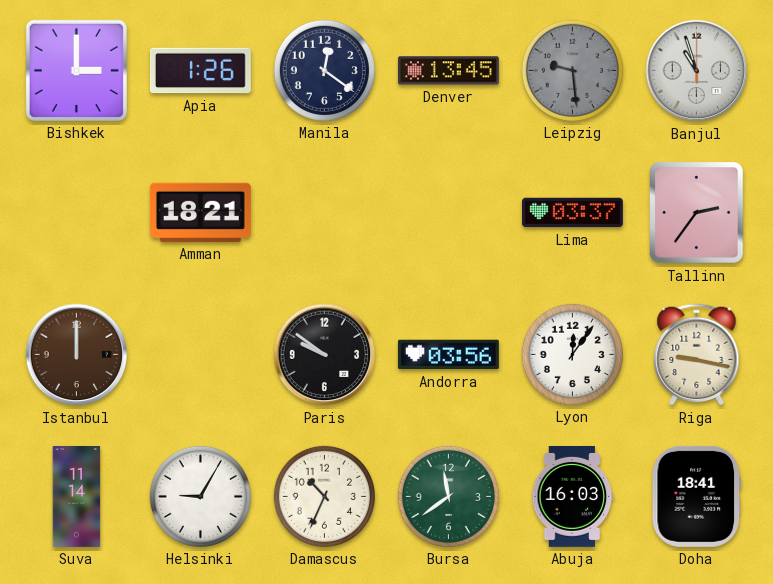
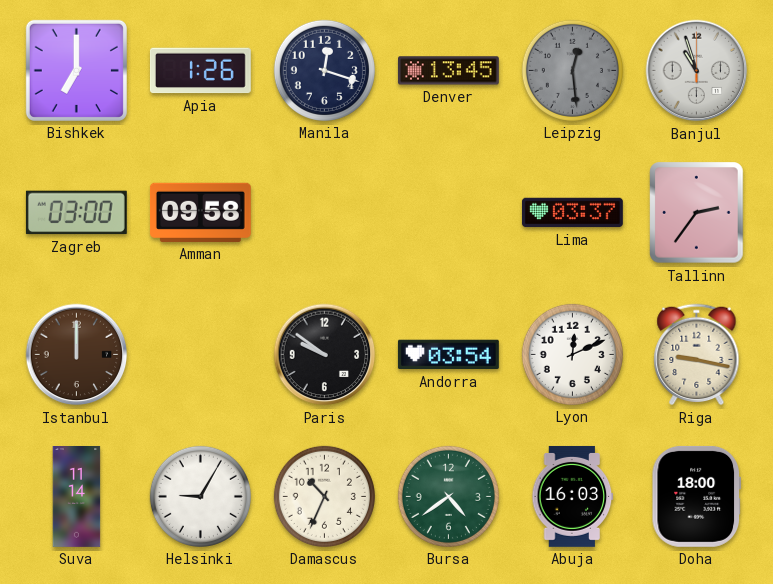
Bishkek: 3:00 -> 7:00 (76, 70)
Manila: 12:21 -> 12:18 (324, 70)
Leipzig: 9:29 -> 12:29 (572, 70)
Zagreb: none -> 03:00 (76, 213)
Amman: 18:21 -> 09:58 (200, 212)
Andorra: 03:56 -> 03:54 (448, 355)
Lyon: 12:06 -> 12:11 (572, 354)
Bursa: 11:39 -> 4:39 (448, 496)
Doha: 18:41 -> 18:00 (696, 496)
